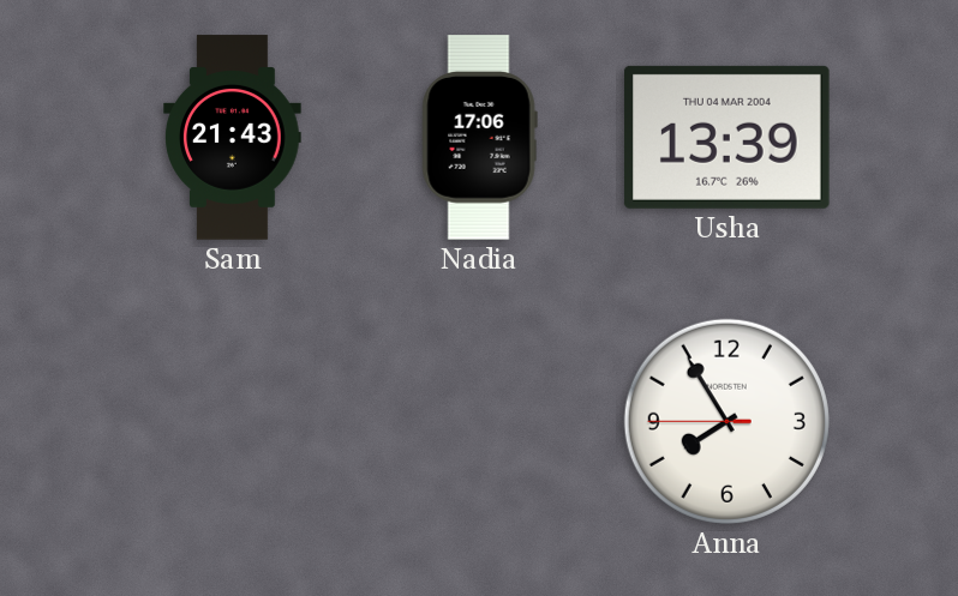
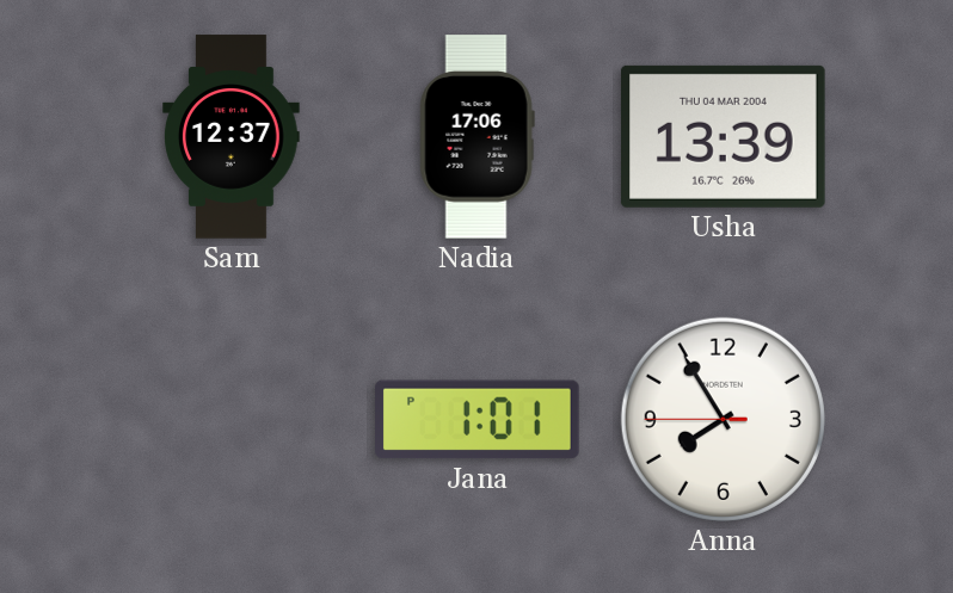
Sam: 21:43 -> 12:37 (232, 137)
Jana: none -> 1:01 (478, 420)
